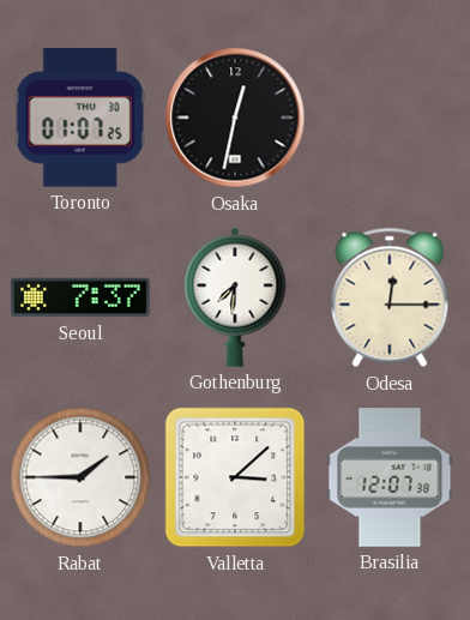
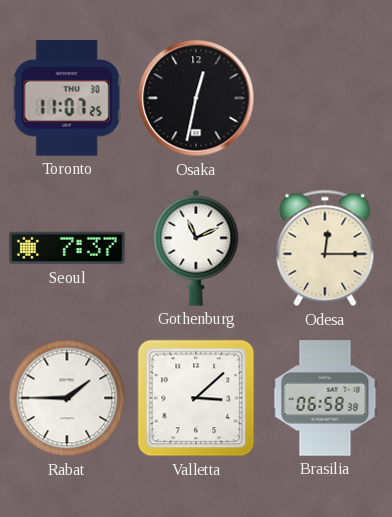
Toronto: 01:07 -> 11:07 (67, 98)
Gothenburg: 7:31 -> 11:11 (196, 248)
Brasilia: 12:07 -> 06:58 (325, 398)
